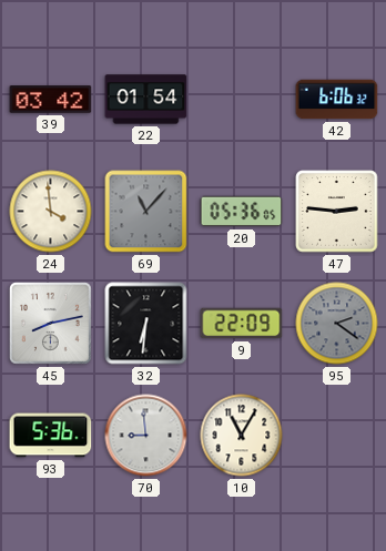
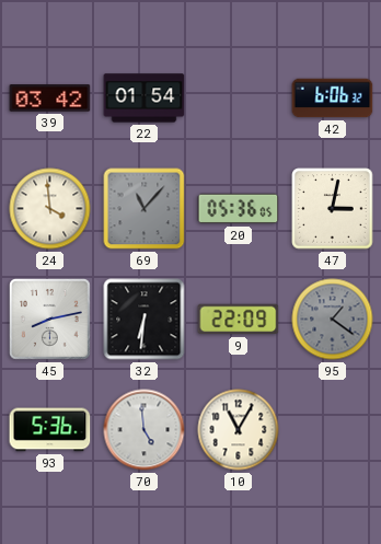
47: 2:46 -> 3:02 (333, 209)
95: 2:21 -> 1:21 (333, 320)
70: 8:59 -> 4:59 (145, 430)
